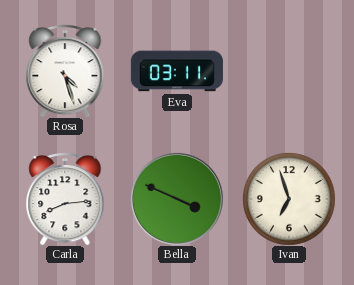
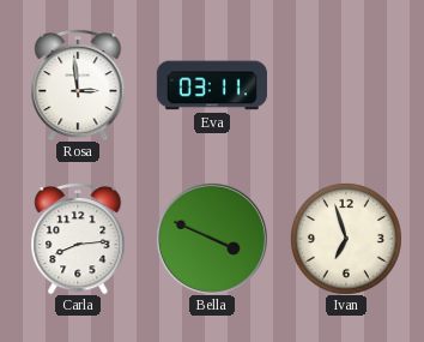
Rosa: 4:27 -> 2:59 (78, 85)
